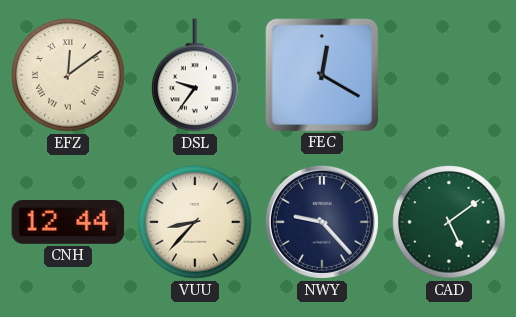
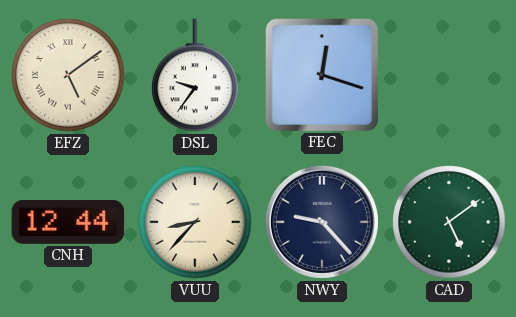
EFZ: 12:09 -> 5:09 (68, 75)
FEC: 12:20 -> 12:18 (321, 74)
